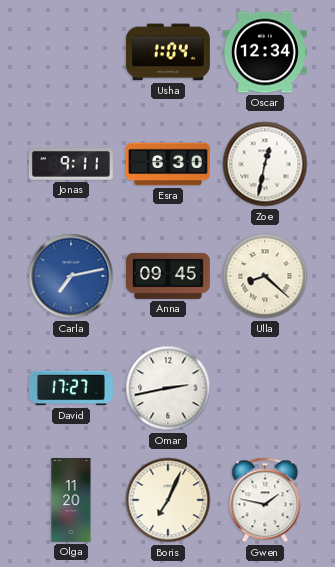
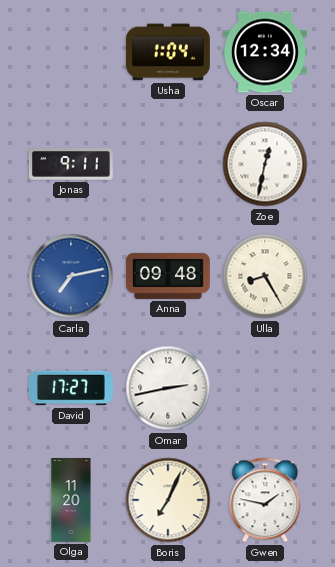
Esra: 6:30 -> none (169, 164)
Anna: 09:45 -> 09:48 (168, 276)
Ulla: 8:22 -> 8:25 (265, 276)
